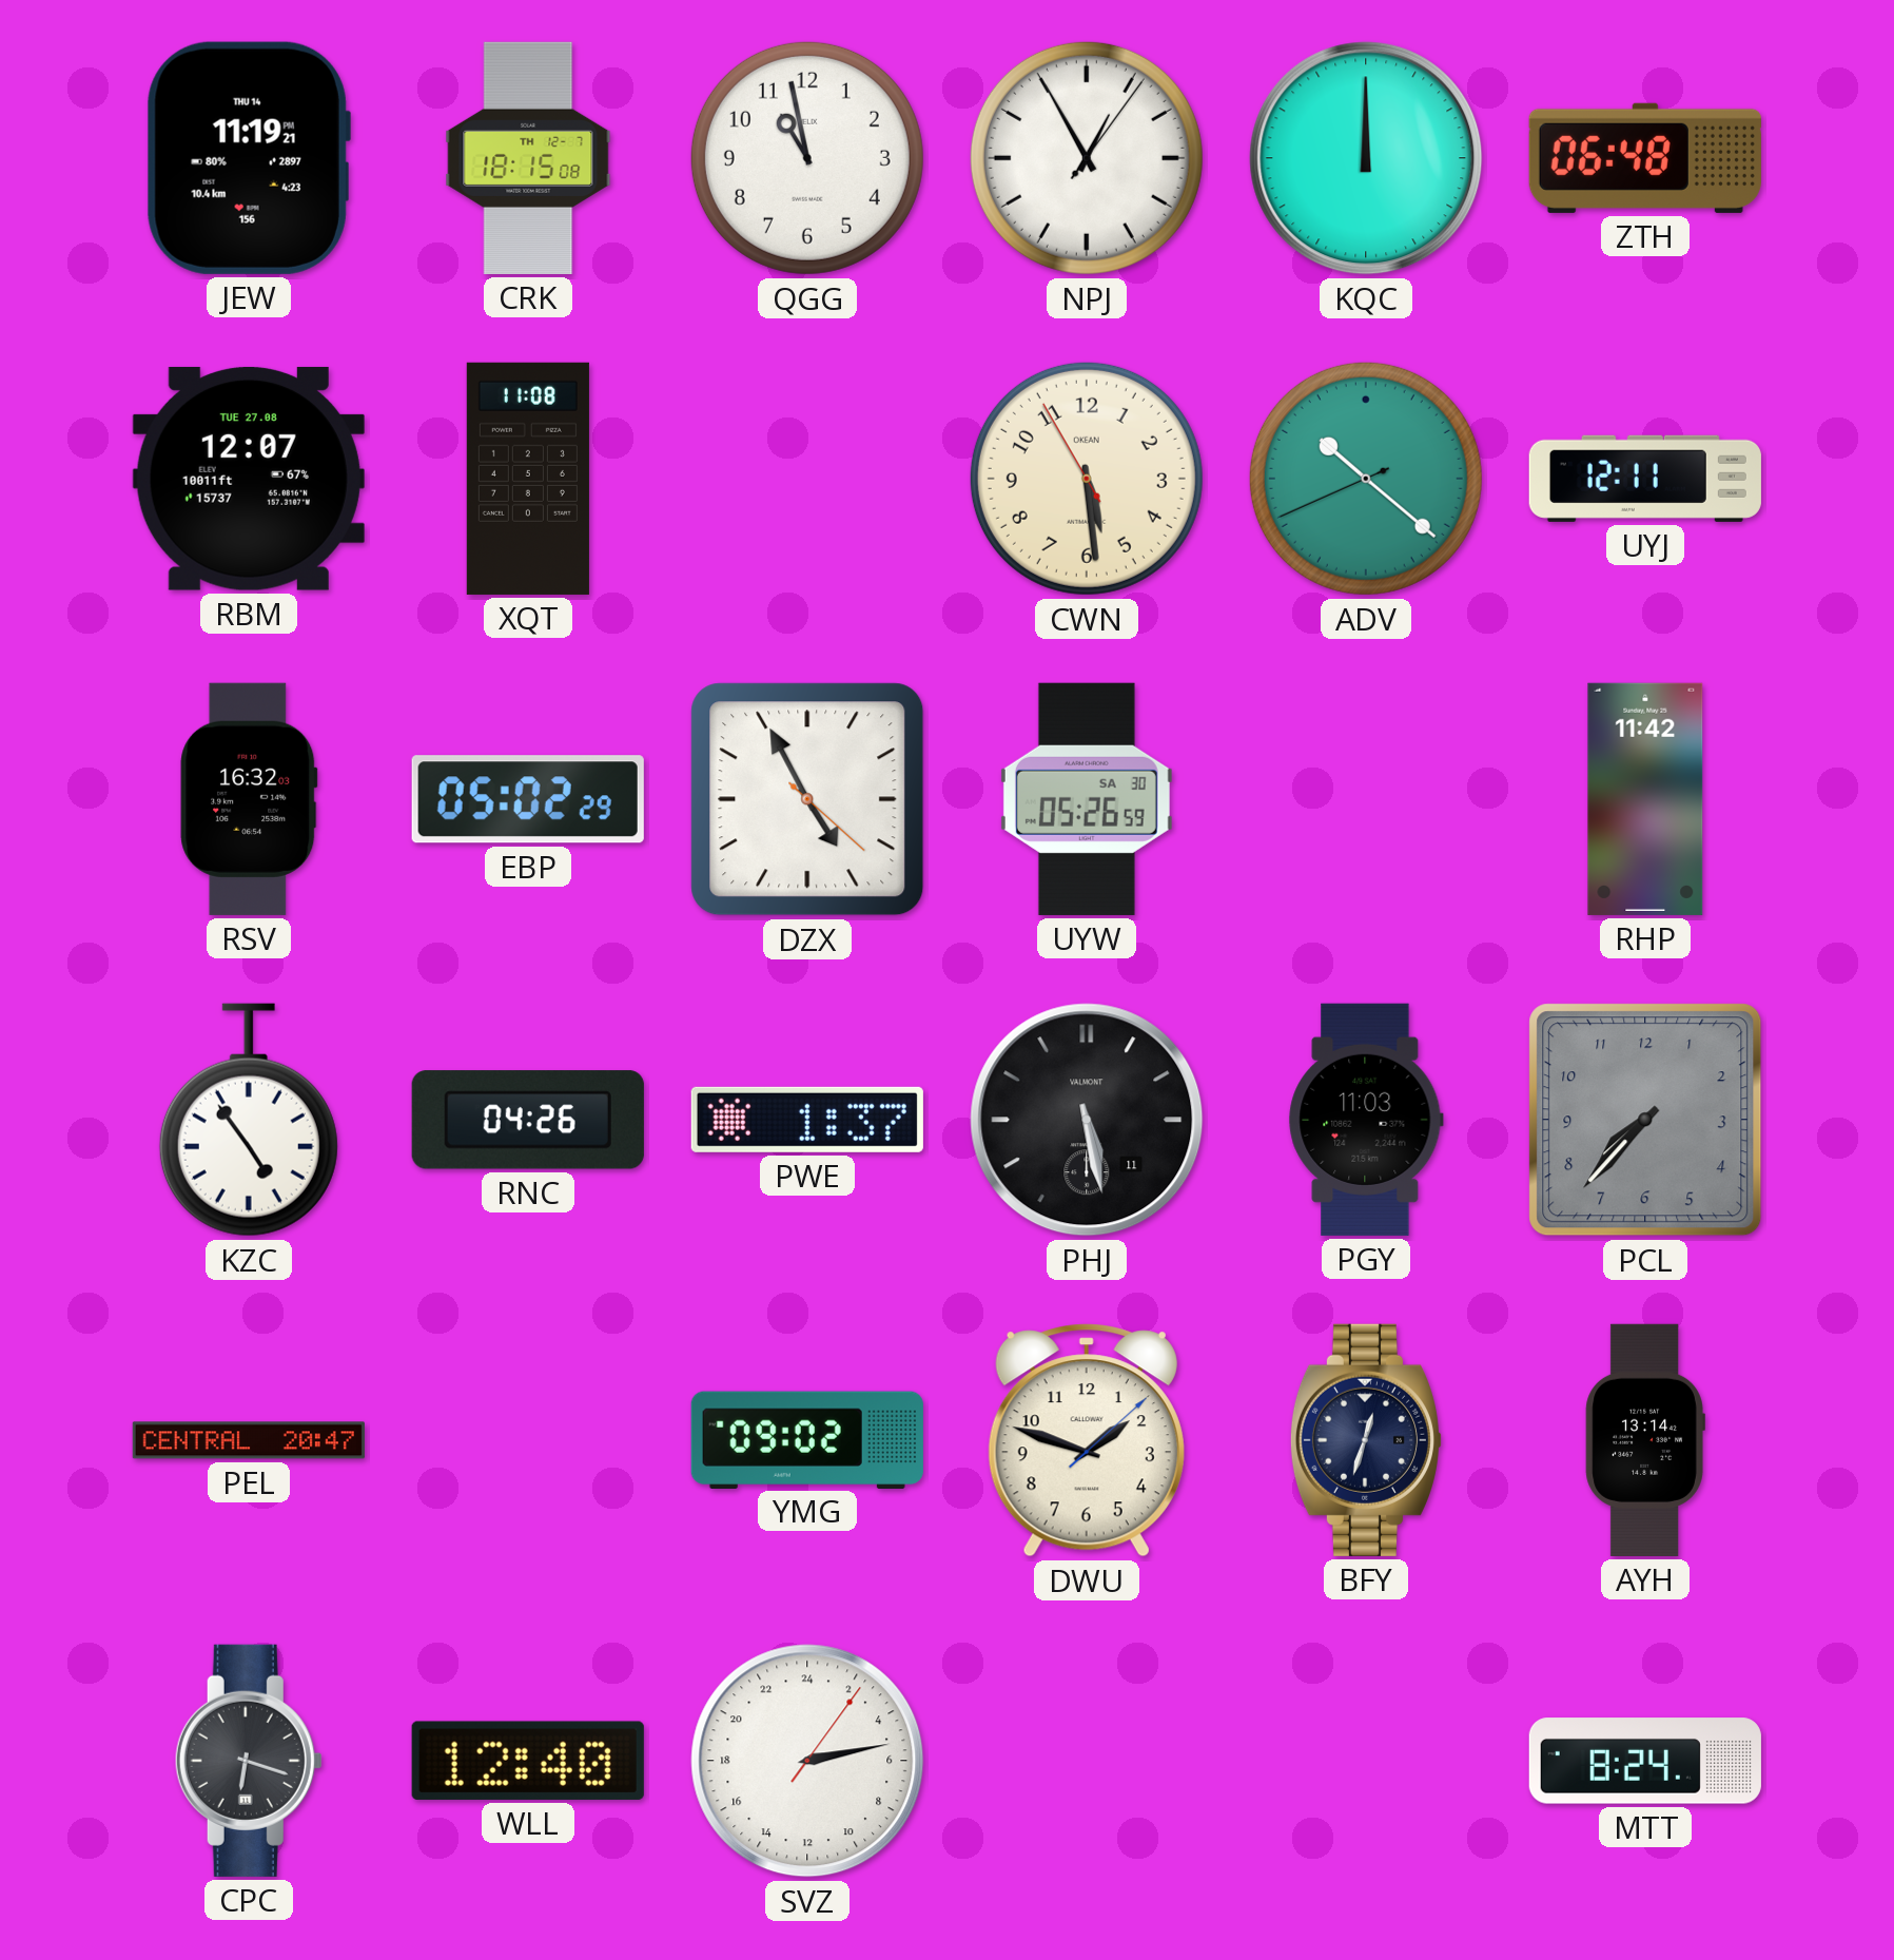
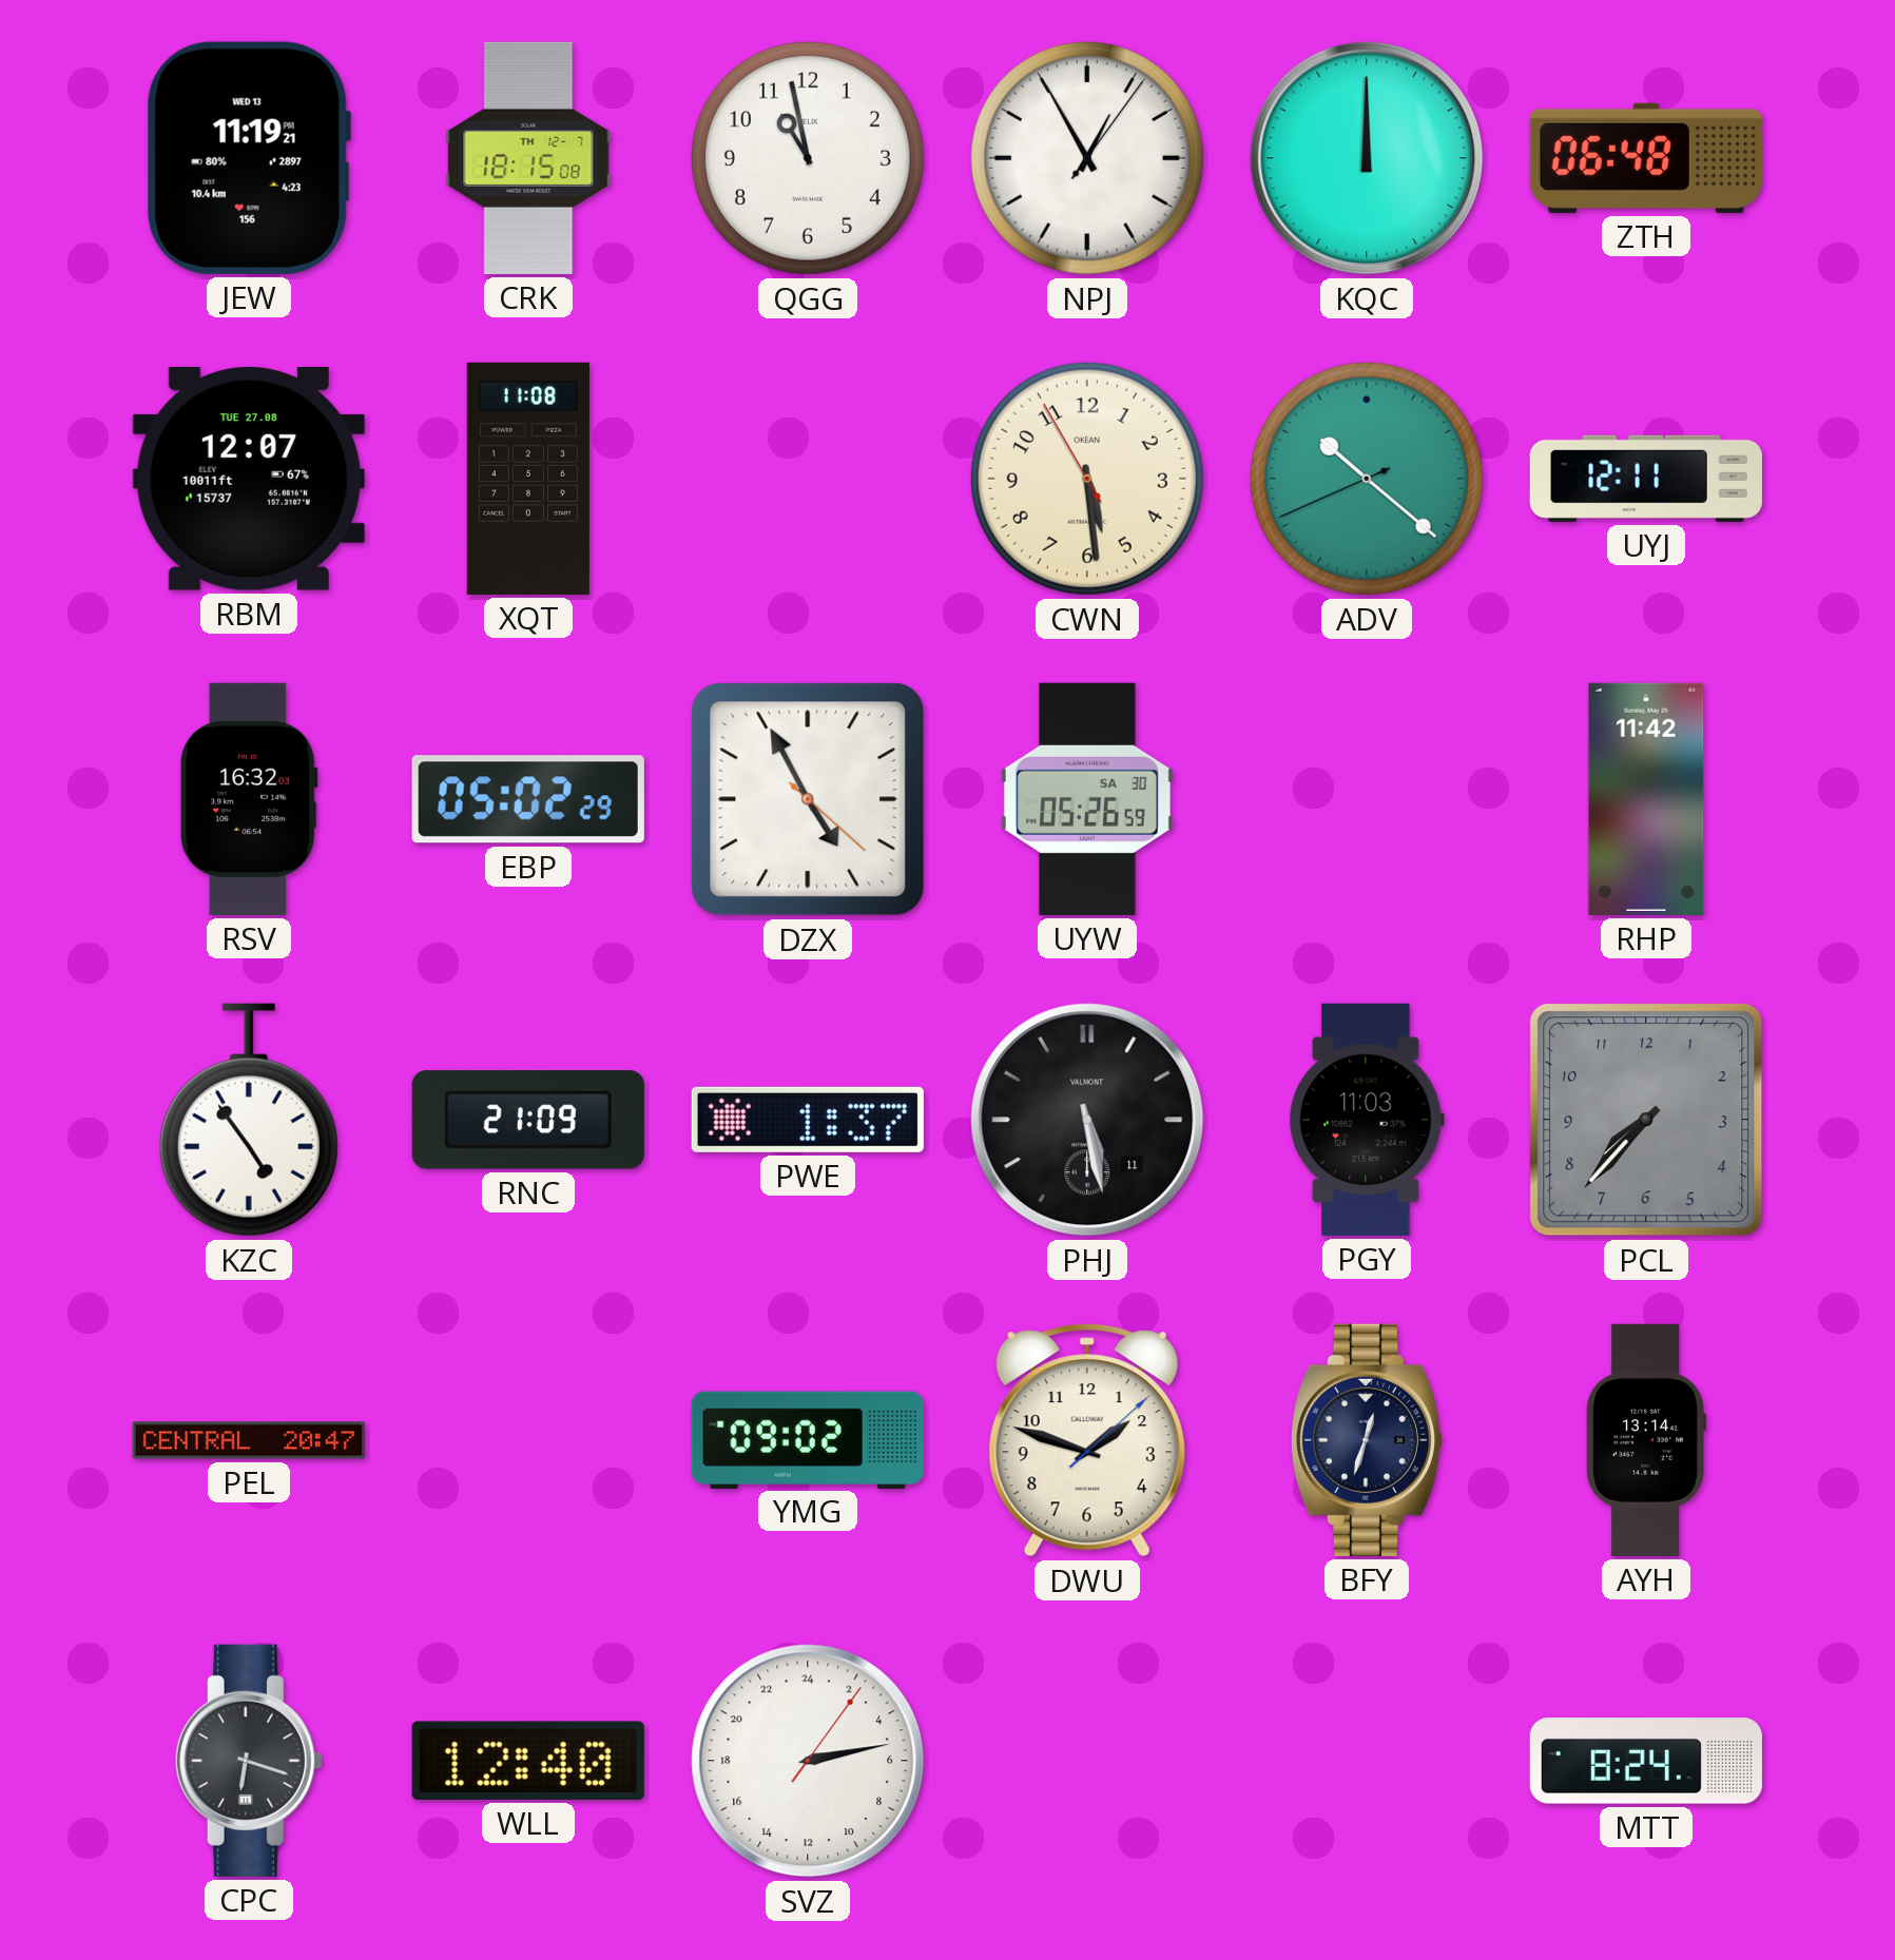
JEW date: THU 14 -> WED 13 (249, 158)
RNC: 04:26 -> 21:09 (528, 1120)
